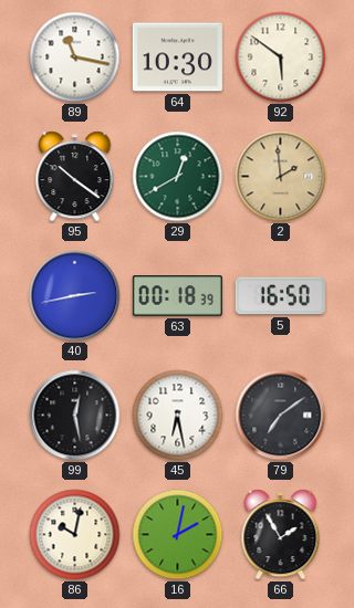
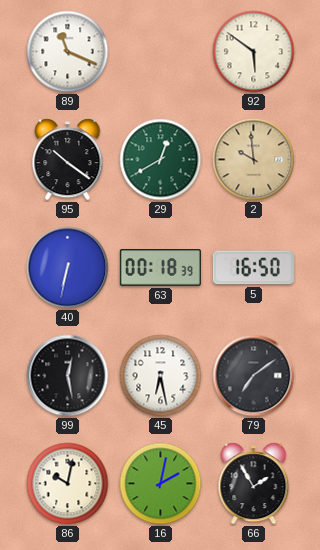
89: 11:17 -> 11:19 (68, 52)
64: 10:30 -> none (177, 57)
2: 1:59 -> 9:59 (254, 160)
40: 2:43 -> 6:32 (68, 268)
